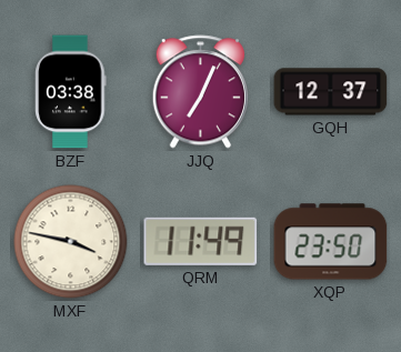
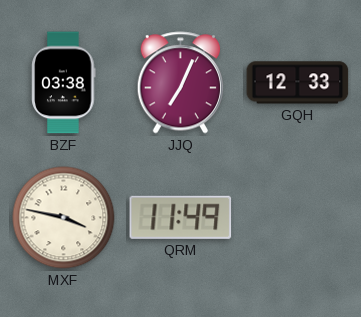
GQH: 12:37 -> 12:33 (298, 83)
XQP: 23:50 -> none (331, 242)
